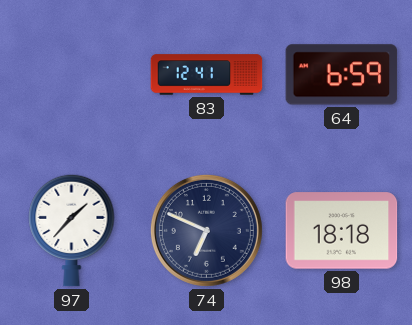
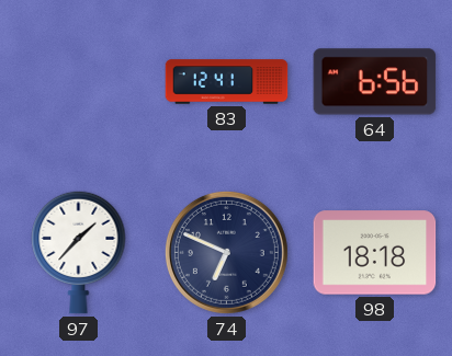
64: 6:59 -> 6:56 (375, 82)
